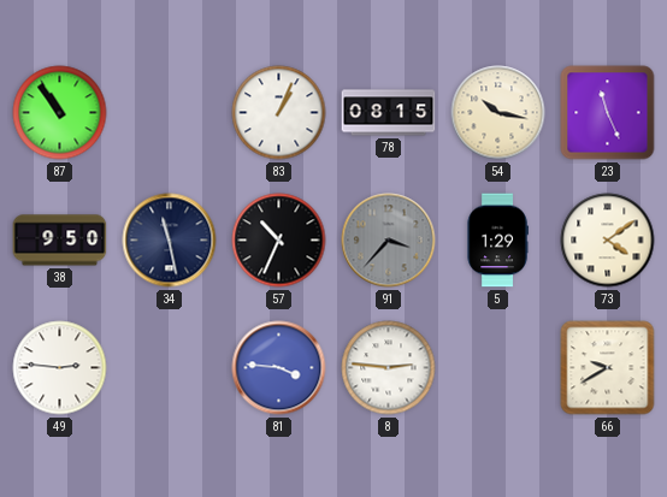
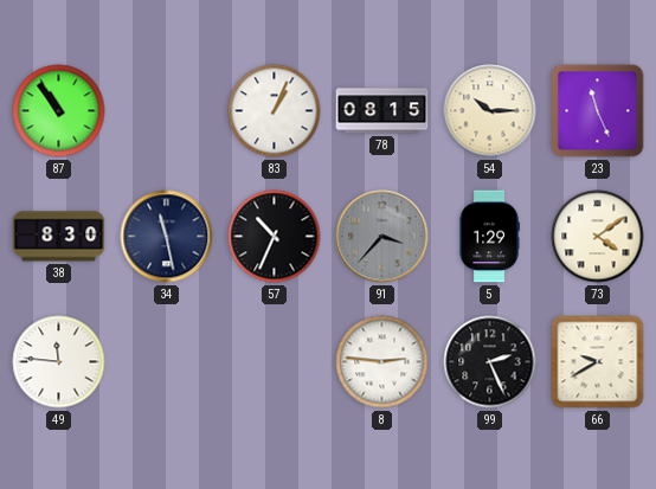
54: 10:17 -> 10:15 (490, 111)
38: 9:50 -> 8:30 (59, 237)
49: 2:46 -> 11:46 (59, 362)
81: 3:46 -> none (279, 368)
99: none -> 2:26 (490, 362)
